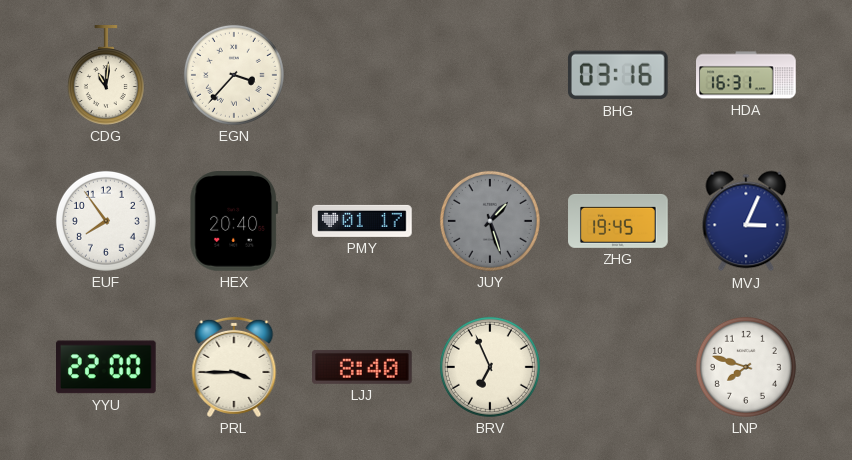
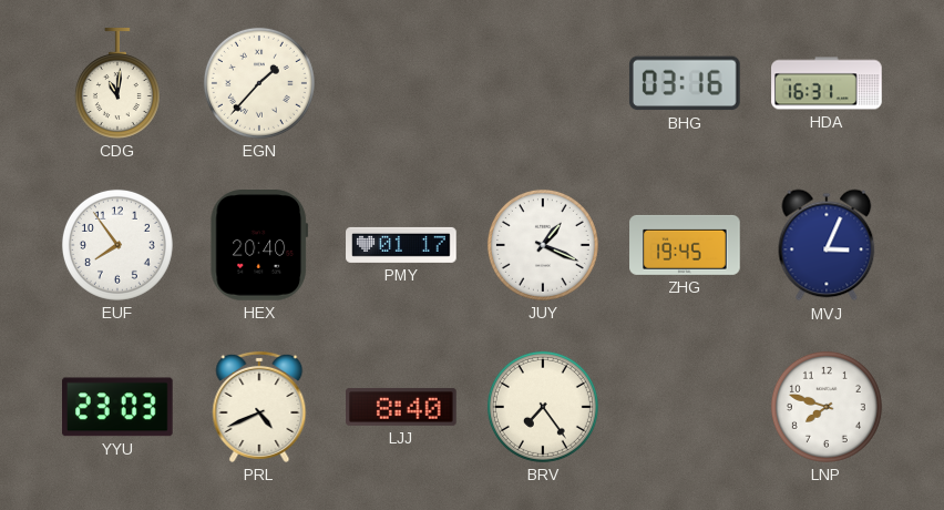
EGN: 3:37 -> 1:37 (259, 83)
JUY: 1:27 -> 1:19 (543, 245)
JUY dial: grey -> white (543, 245)
YYU: 22:00 -> 23:03 (119, 407)
PRL: 3:45 -> 4:41 (259, 407)
BRV: 6:56 -> 7:24 (543, 407)
